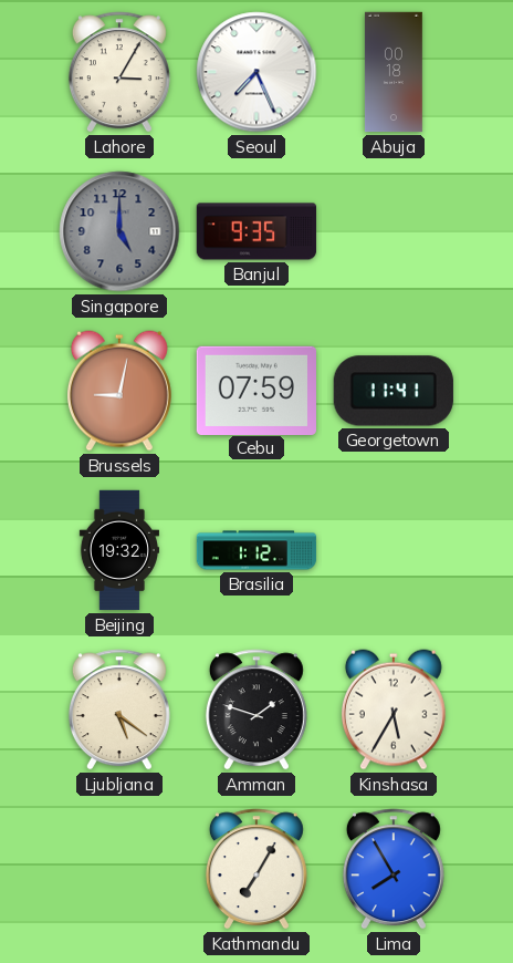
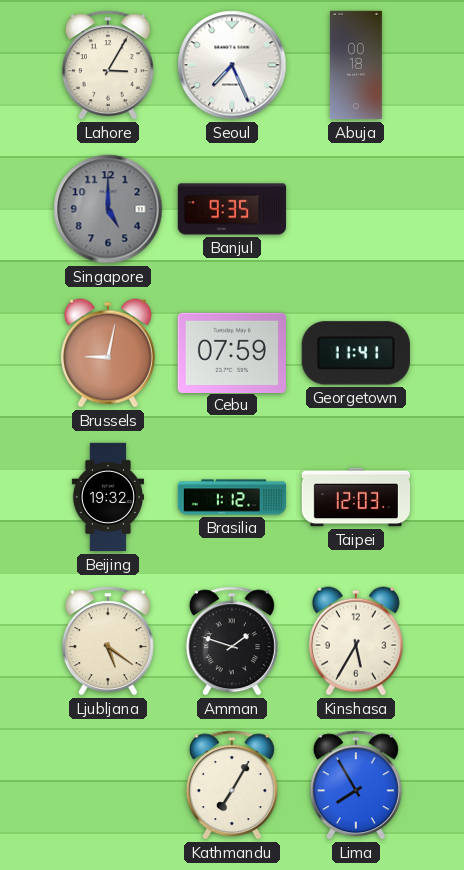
Taipei: none -> 12:03 (355, 497)
